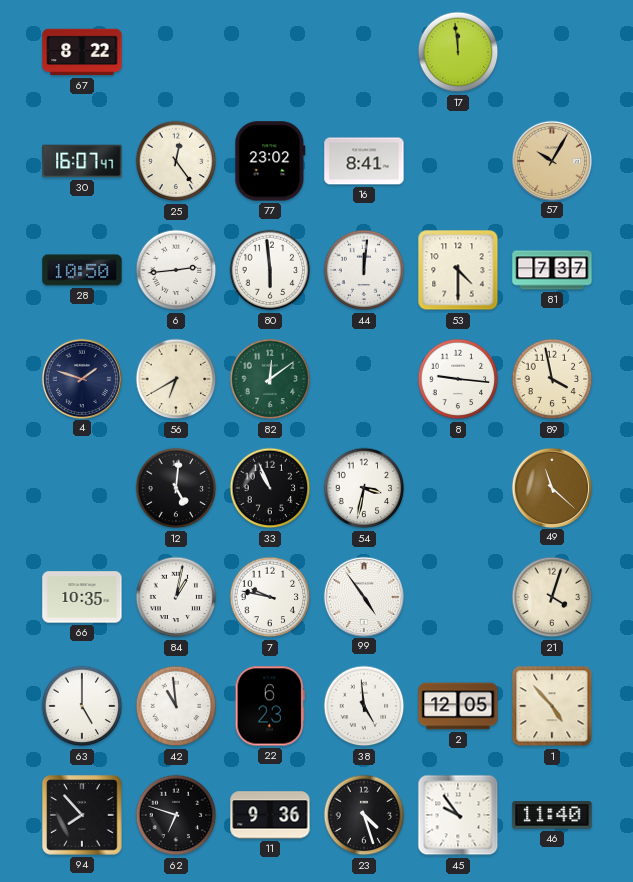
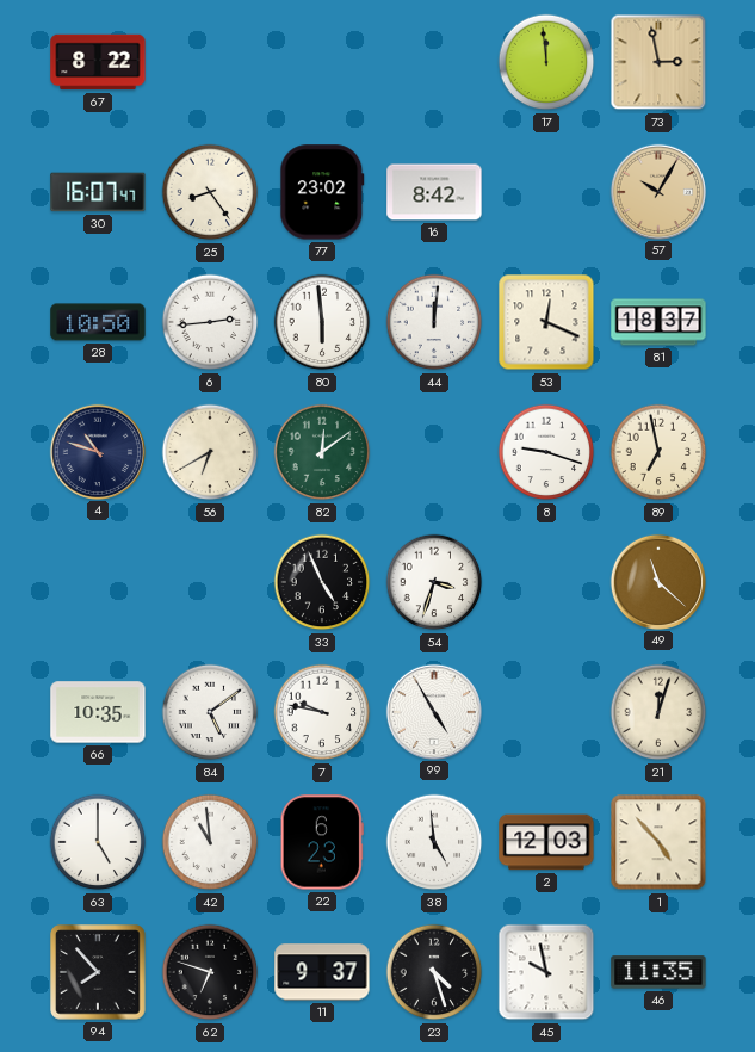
73: none -> 2:58 (658, 62)
25: 12:24 -> 8:24 (210, 192)
16: 8:41 -> 8:42 (434, 192)
53: 4:30 -> 12:19 (546, 322)
81: 7:37 -> 18:37 (658, 322)
4: 1:48 -> 10:48 (97, 451)
8: 9:16 -> 9:18 (546, 452)
89: 3:58 -> 6:58 (658, 452)
12: 5:01 -> none (176, 488)
33: 10:56 -> 4:56 (322, 582)
54: 3:32 -> 3:33 (434, 582)
84: 1:02 -> 5:09 (210, 712)
99: 4:54 -> 4:55 (433, 711)
21: 4:03 -> 12:03 (658, 712)
2: 12:05 -> 12:03 (546, 842)
11: 9:36 -> 9:37 (322, 972)
45: 9:54 -> 9:58 (546, 972)
46: 11:40 -> 11:35 (658, 972)
